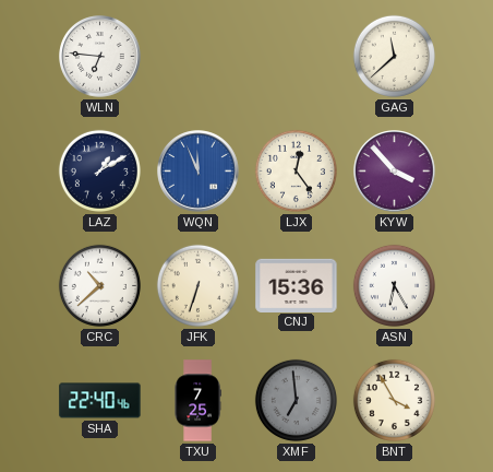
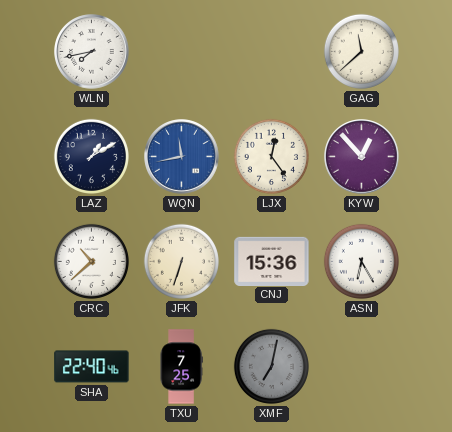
WLN: 6:46 -> 7:43 (92, 52)
WQN: 11:56 -> 11:43 (182, 157)
KYW: 3:53 -> 12:53 (362, 157)
XMF: 6:59 -> 7:02 (271, 366)
BNT: 3:55 -> none (394, 400)
